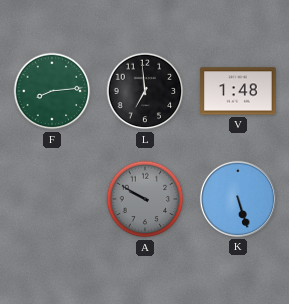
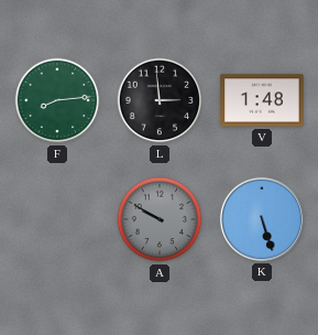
L: 6:59 -> 2:59 (160, 100)
